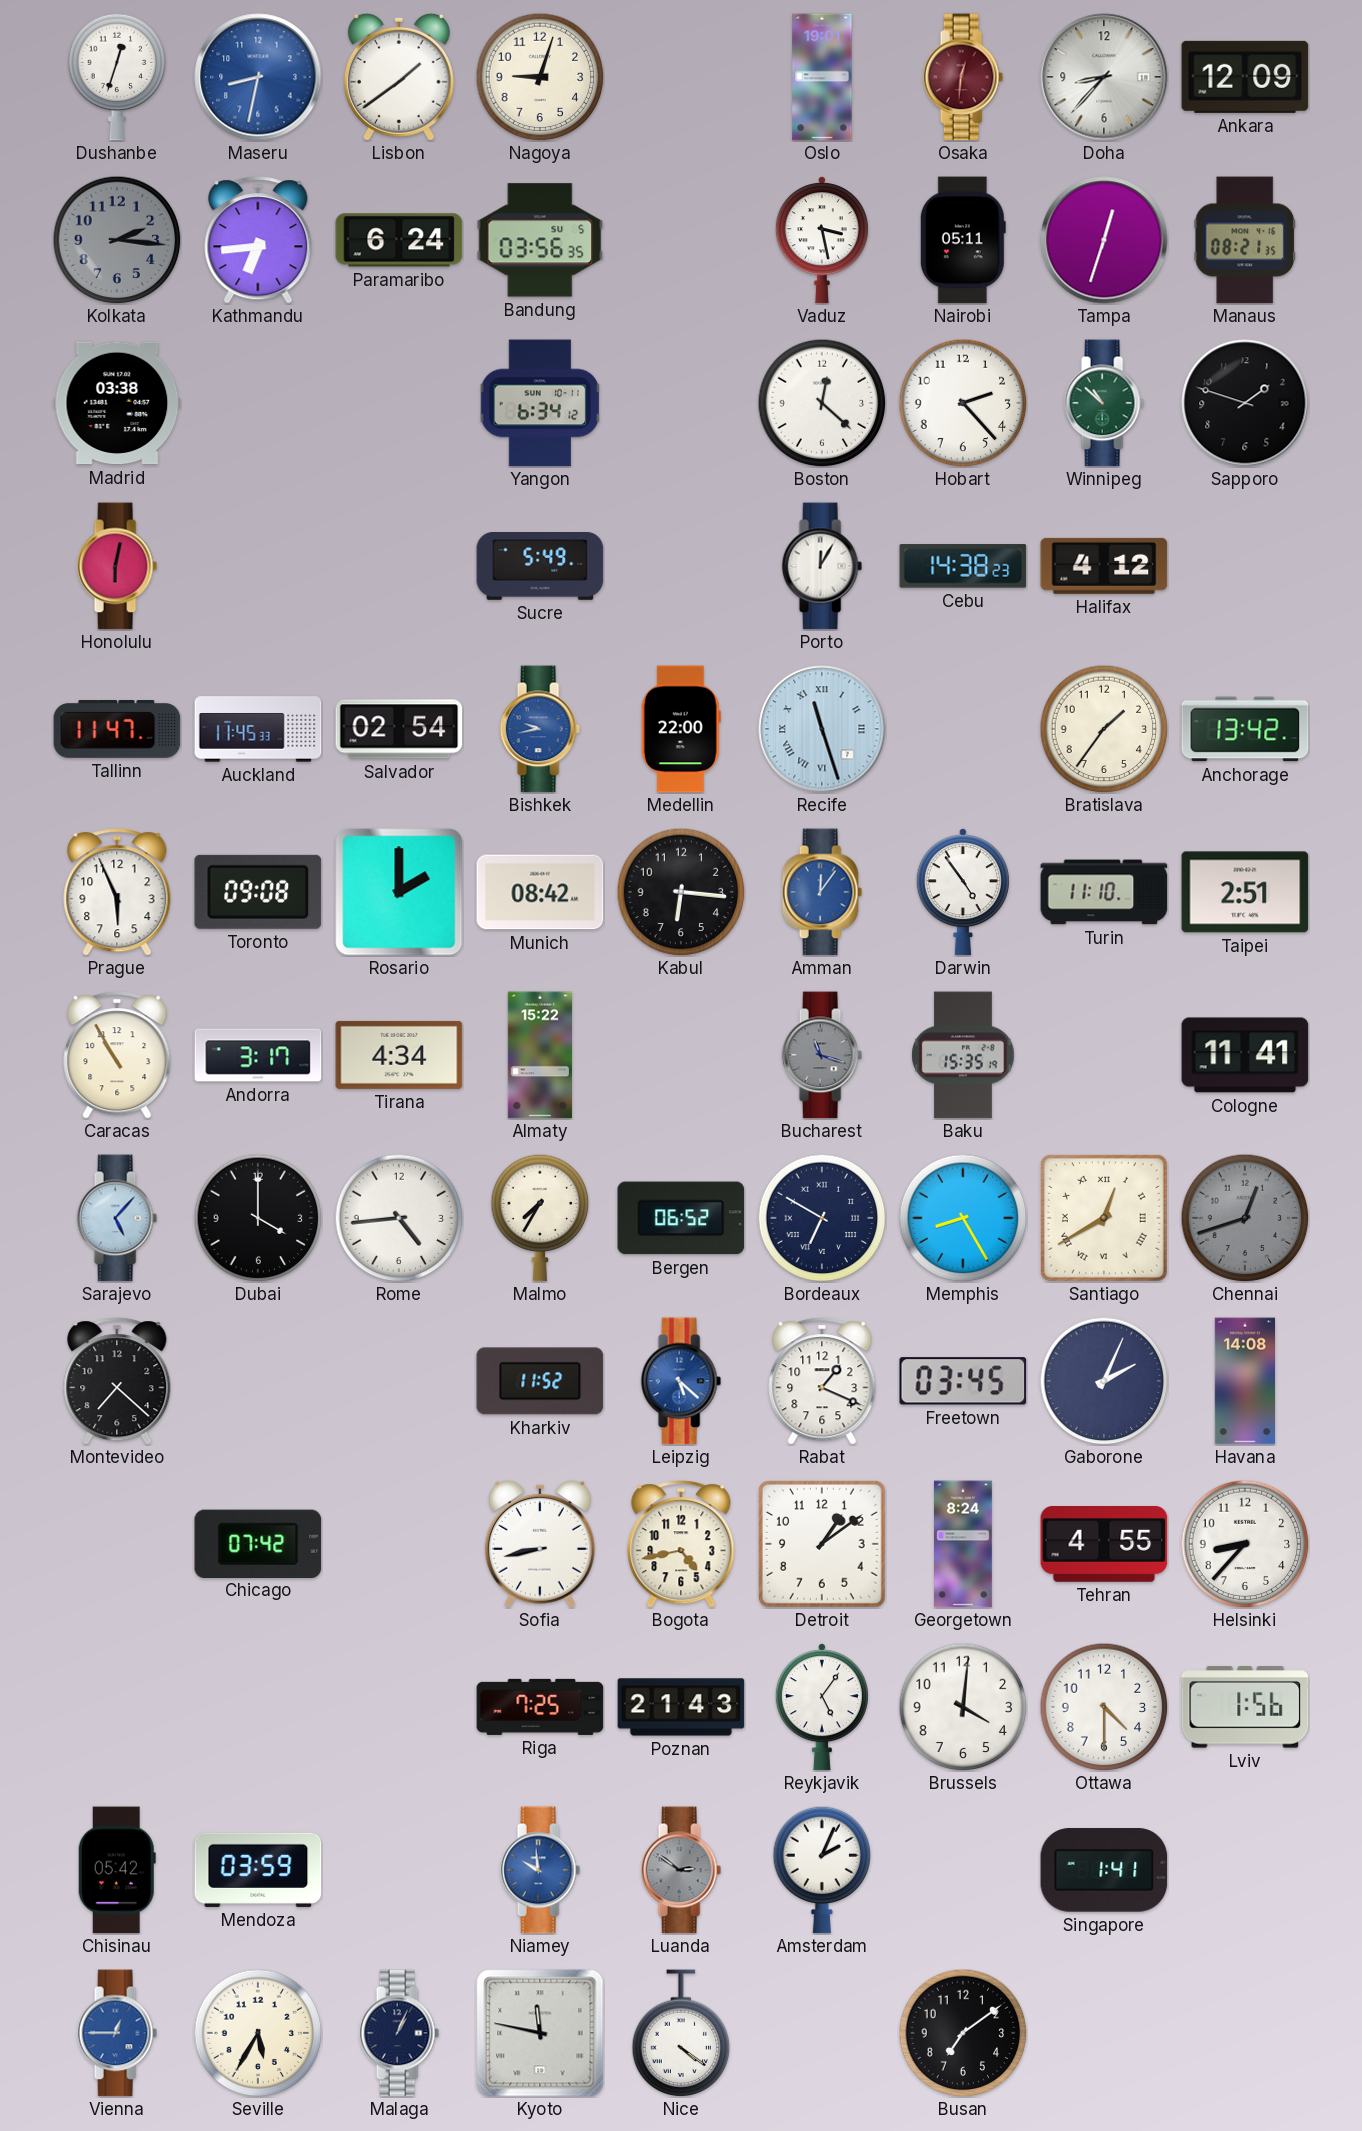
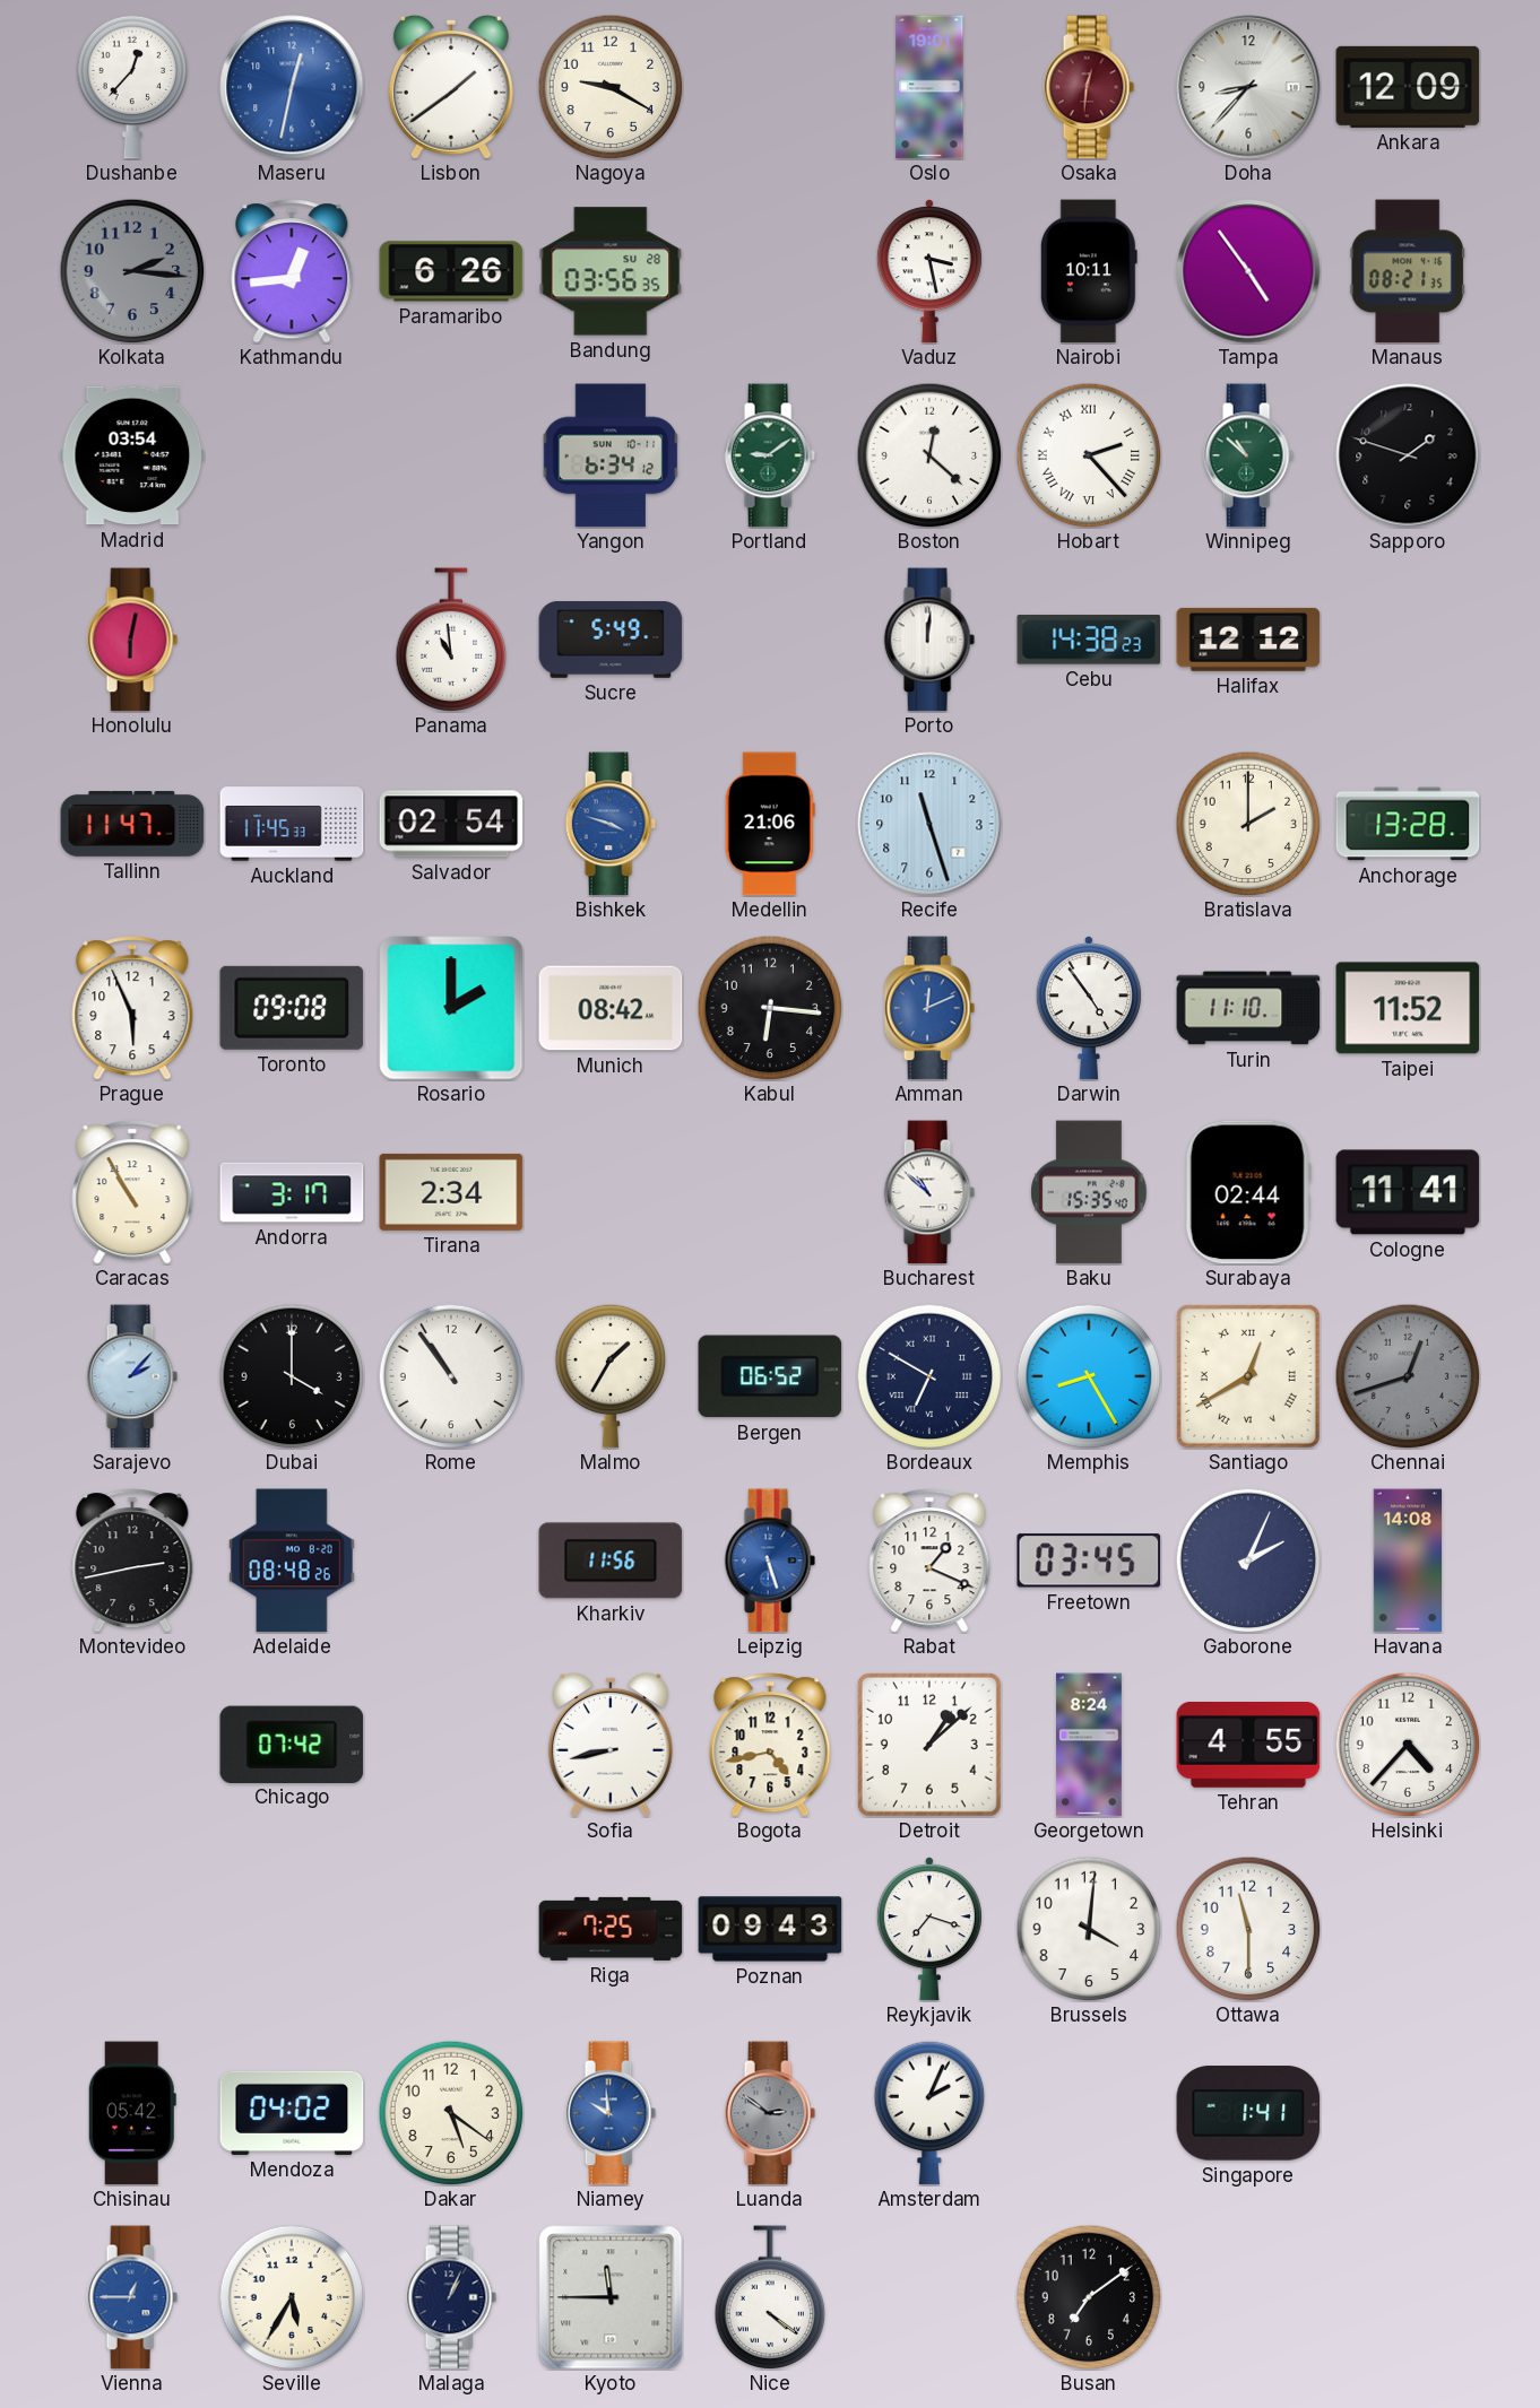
Dushanbe: 12:33 -> 12:37 (132, 87)
Maseru: 8:32 -> 12:32 (292, 87)
Nagoya: 9:03 -> 9:20 (611, 87)
Kathmandu: 6:44 -> 12:44 (292, 271)
Paramaribo: 6:24 -> 6:26 (451, 271)
Bandung date: SU 5 -> SU 28 (611, 271)
Nairobi: 05:11 -> 10:11 (1089, 271)
Tampa: 12:33 -> 4:54 (1248, 271)
Madrid: 03:38 -> 03:54 (132, 455)
Portland: none -> 9:09 (770, 455)
Hobart numerals: Arabic -> Roman (1089, 455)
Panama: none -> 10:59 (451, 640)
Porto: 12:05 -> 12:01 (929, 640)
Halifax: 4:12 -> 12:12 (1248, 640)
Bishkek: 9:43 -> 3:48 (611, 824)
Medellin: 22:00 -> 21:06 (770, 824)
Recife numerals: Roman -> Arabic (929, 824)
Bratislava: 1:36 -> 2:00 (1248, 824)
Anchorage: 13:42 -> 13:28 (1408, 824)
Amman: 12:06 -> 12:11 (929, 1008)
Taipei: 2:51 -> 11:52 (1408, 1008)
Tirana: 4:34 -> 2:34 (451, 1192)
Almaty: 15:22 -> none (540, 1055)
Bucharest: 11:18 -> 10:52 (929, 1192)
Bucharest dial: grey -> white (929, 1192)
Baku: 15:35:19 -> 15:35:40 (1089, 1192)
Surabaya: none -> 02:44 (1248, 1192)
Sarajevo: 5:07 -> 2:07 (132, 1376)
Rome: 4:44 -> 10:54 (451, 1376)
Malmo: 7:35 -> 1:35 (611, 1376)
Montevideo: 7:22 -> 2:43 (132, 1561)
Adelaide: none -> 08:48 (293, 1561)
Kharkiv: 11:52 -> 11:56 (611, 1561)
Leipzig: 5:22 -> 5:27 (770, 1561)
Detroit: 1:09 -> 1:08 (929, 1745)
Helsinki: 8:37 -> 4:37 (1408, 1745)
Poznan: 21:43 -> 09:43 (770, 1929)
Reykjavik: 5:06 -> 7:18 (929, 1929)
Ottawa: 4:30 -> 11:30 (1248, 1929)
Lviv: 1:56 -> none (1245, 1707)
Mendoza: 03:59 -> 04:02 (292, 2113)
Dakar: none -> 5:21 (451, 2113)
Kyoto: 11:47 -> 11:45 (611, 2297)
